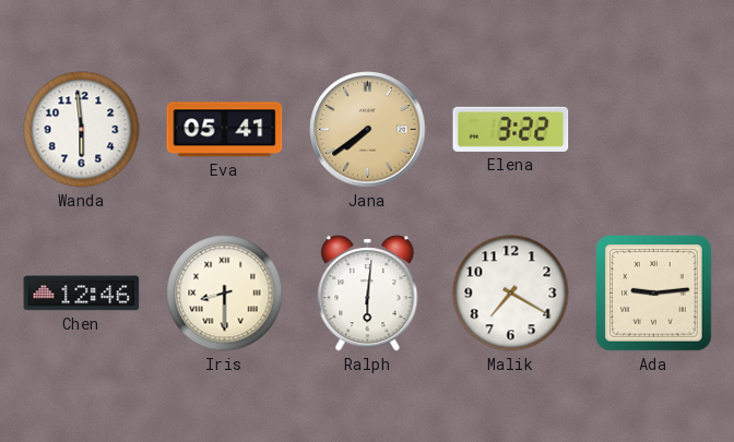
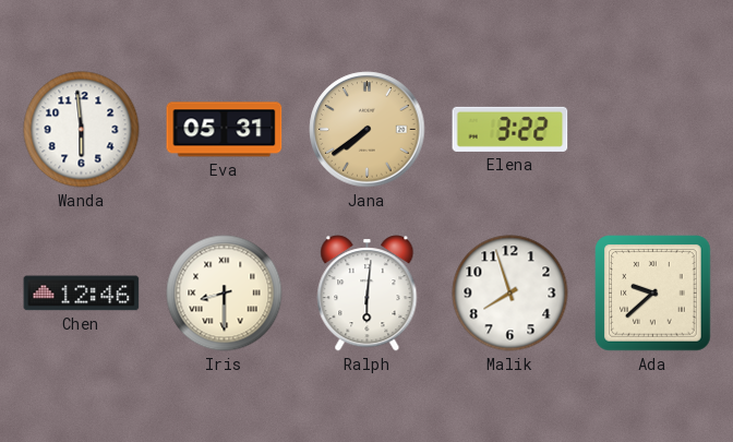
Eva: 05:41 -> 05:31 (225, 130)
Malik: 7:20 -> 7:57 (510, 294)
Ada: 9:14 -> 9:38 (653, 294)
